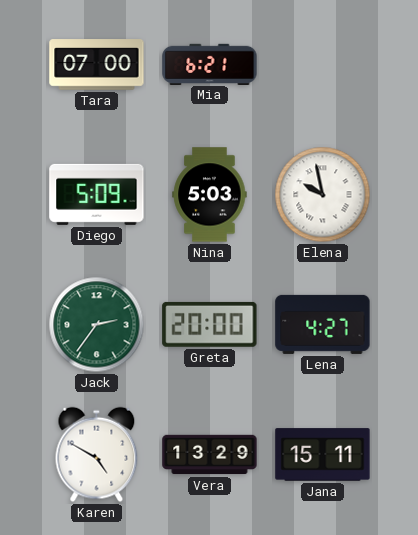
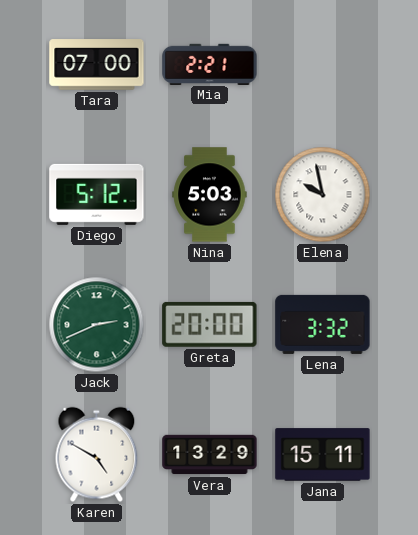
Mia: 6:21 -> 2:21 (210, 64)
Diego: 5:09 -> 5:12 (97, 194)
Jack: 2:36 -> 2:41 (97, 325)
Lena: 4:27 -> 3:32 (323, 324)
